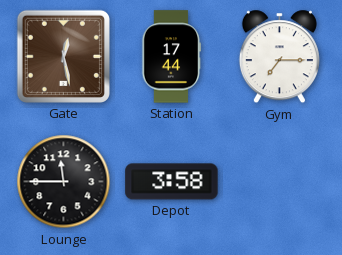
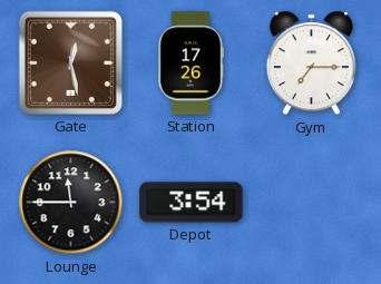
Station: 17:44 -> 17:26 (192, 63)
Depot: 3:58 -> 3:54 (192, 203)
